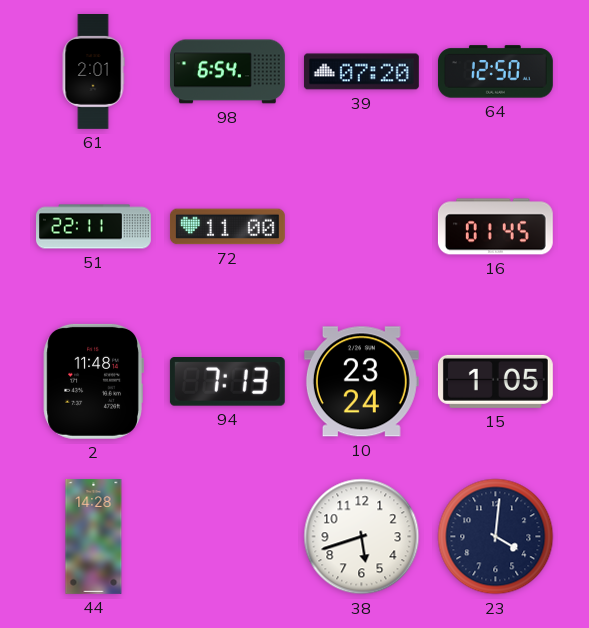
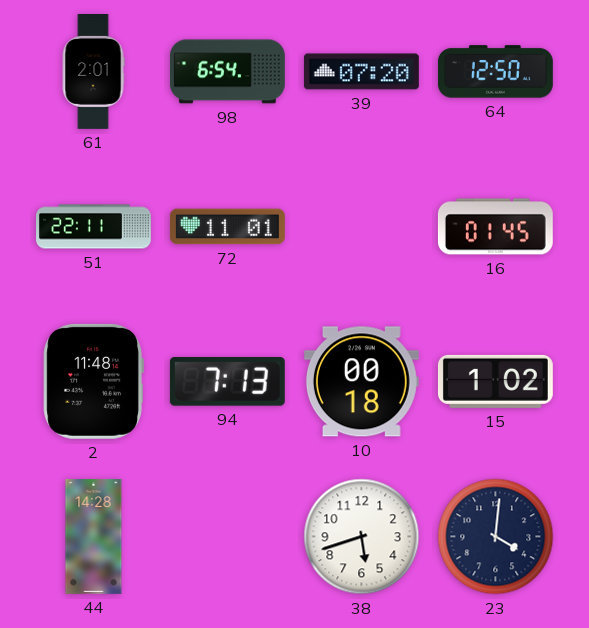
72: 11:00 -> 11:01 (227, 227)
10: 23:24 -> 00:18 (361, 382)
15: 1:05 -> 1:02 (495, 381)
